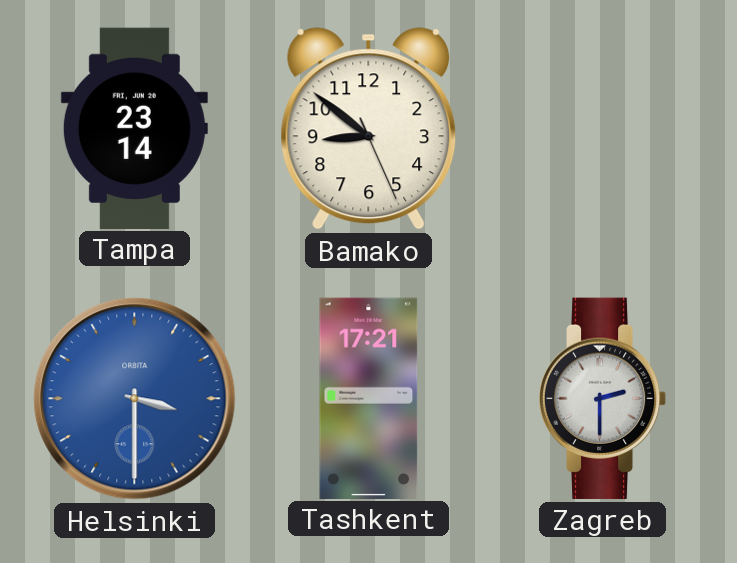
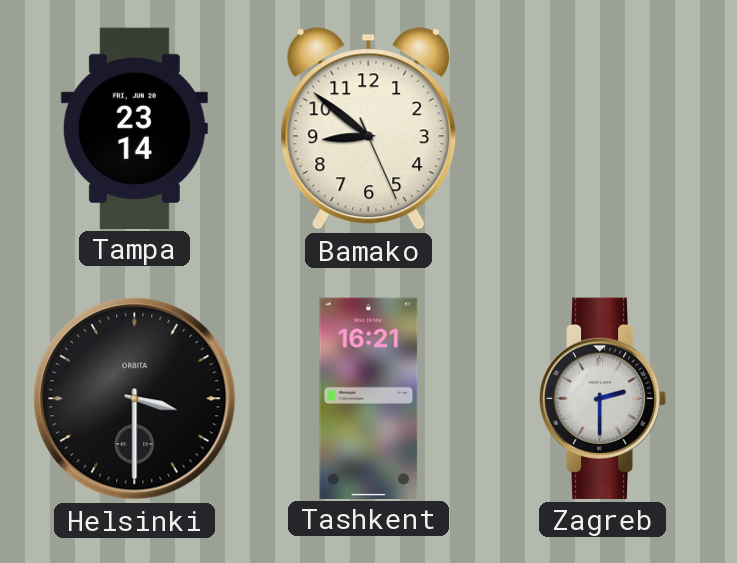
Helsinki dial: blue -> black (135, 399)
Tashkent: 17:21 -> 16:21 (369, 398)
